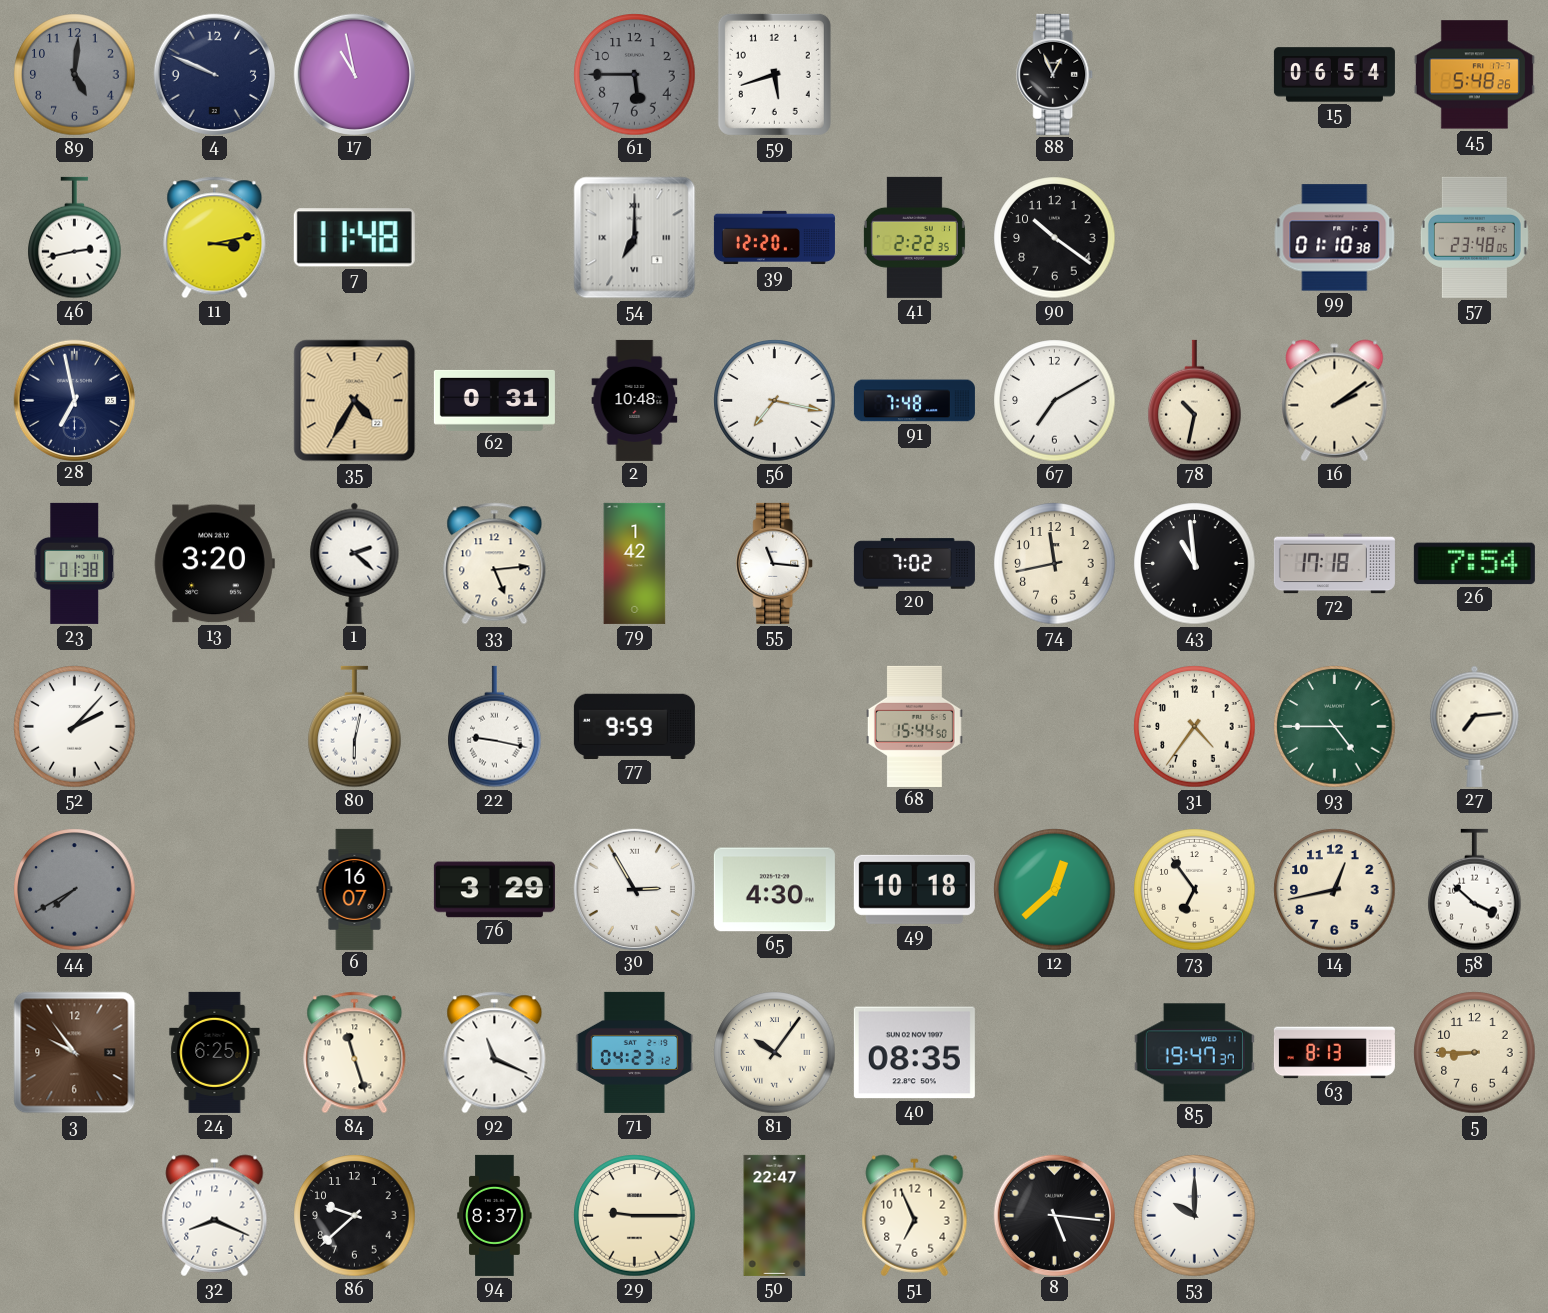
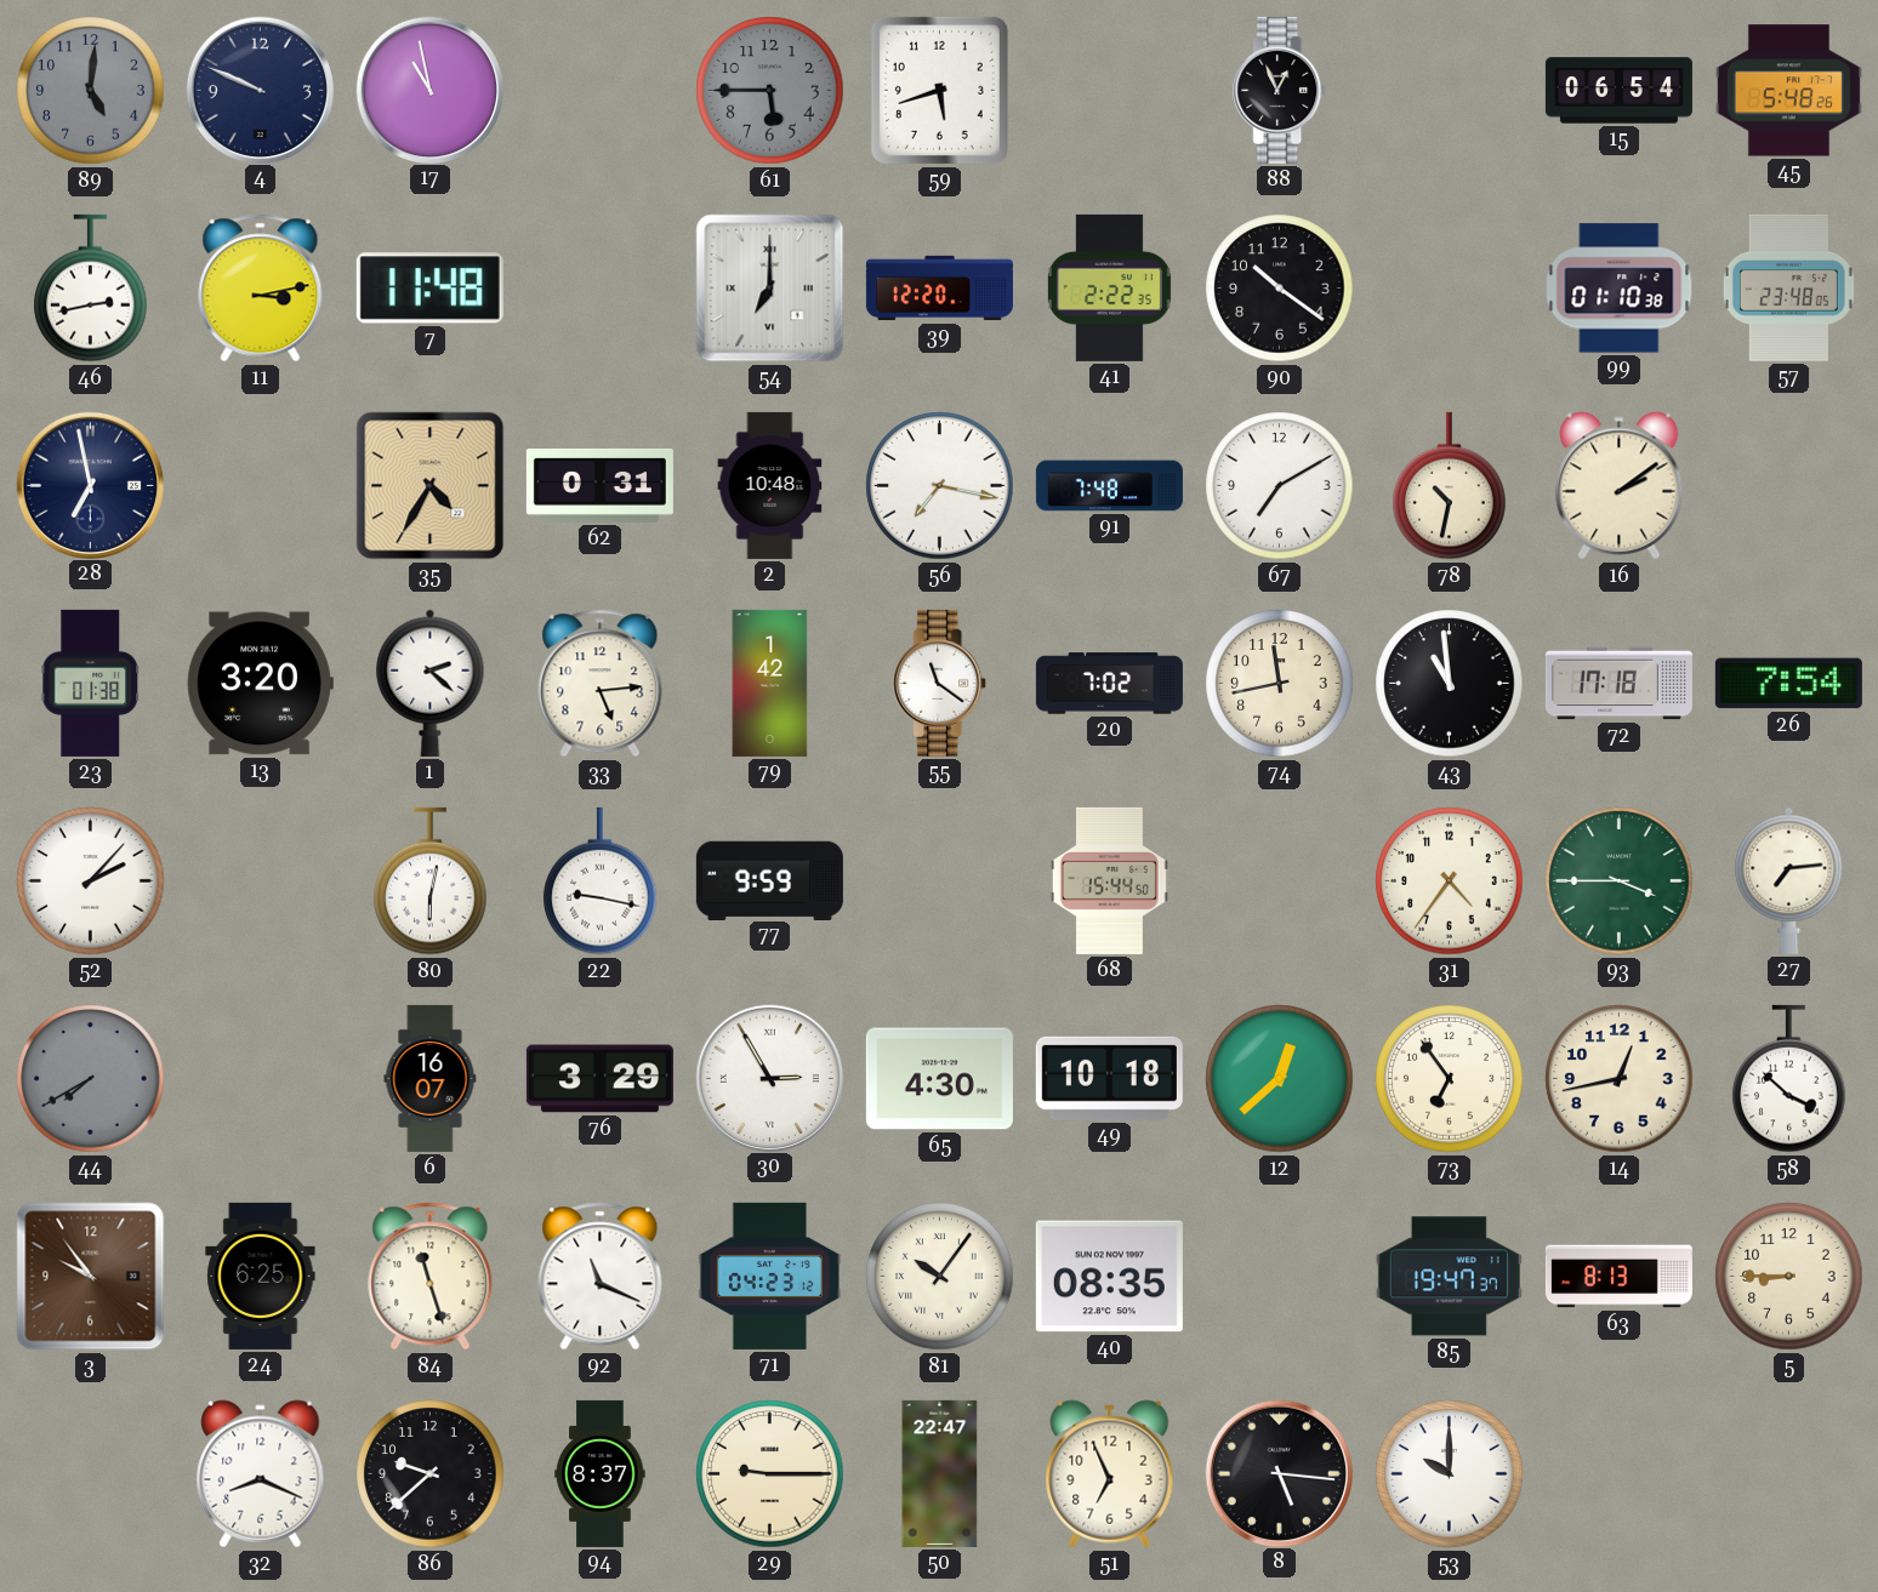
55: 11:16 -> 11:21 (940, 683)
93: 4:45 -> 3:45 (1620, 881)
